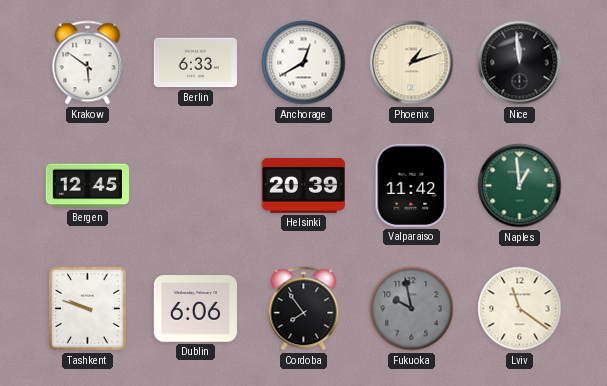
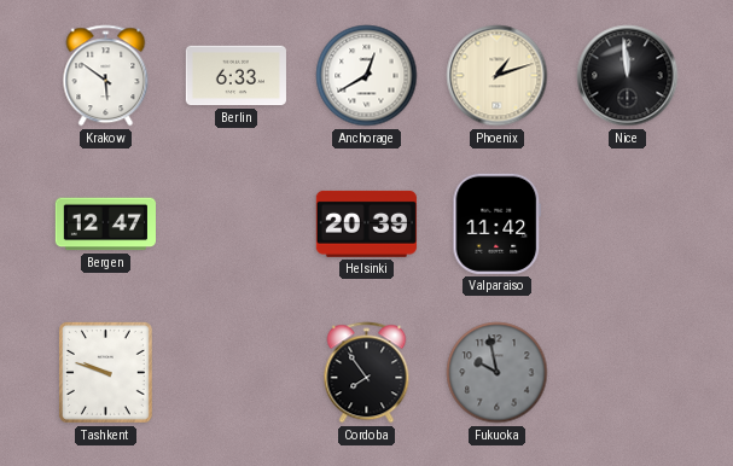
Bergen: 12:45 -> 12:47 (105, 225)
Naples: 12:59 -> none (520, 186)
Dublin: 6:06 -> none (195, 309)
Lviv: 11:21 -> none (520, 309)
